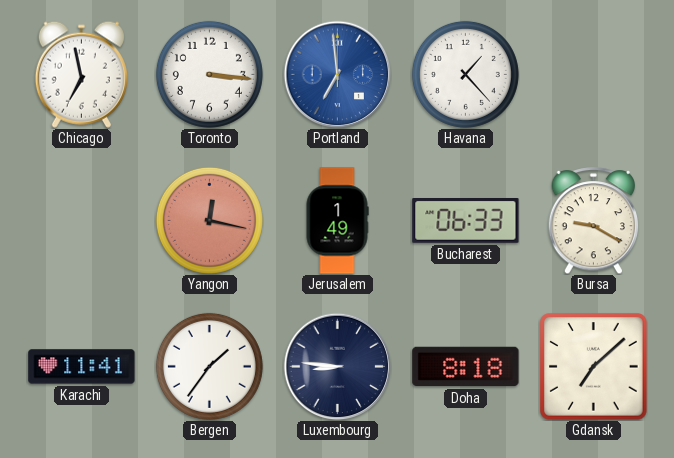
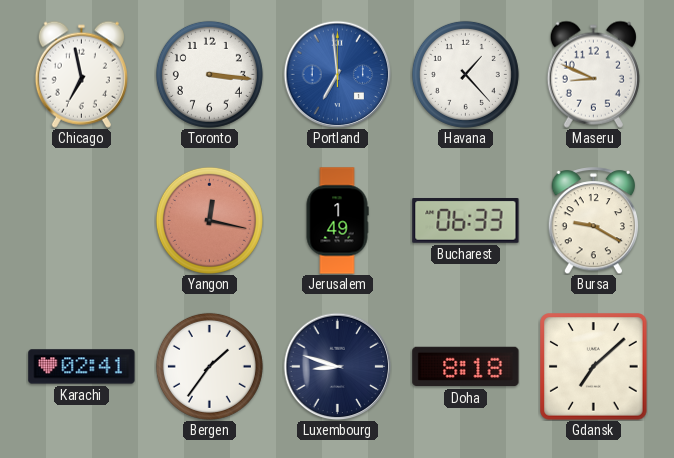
Maseru: none -> 8:49 (593, 74)
Karachi: 11:41 -> 02:41 (82, 367)
Luxembourg: 8:46 -> 8:48 (337, 366)
